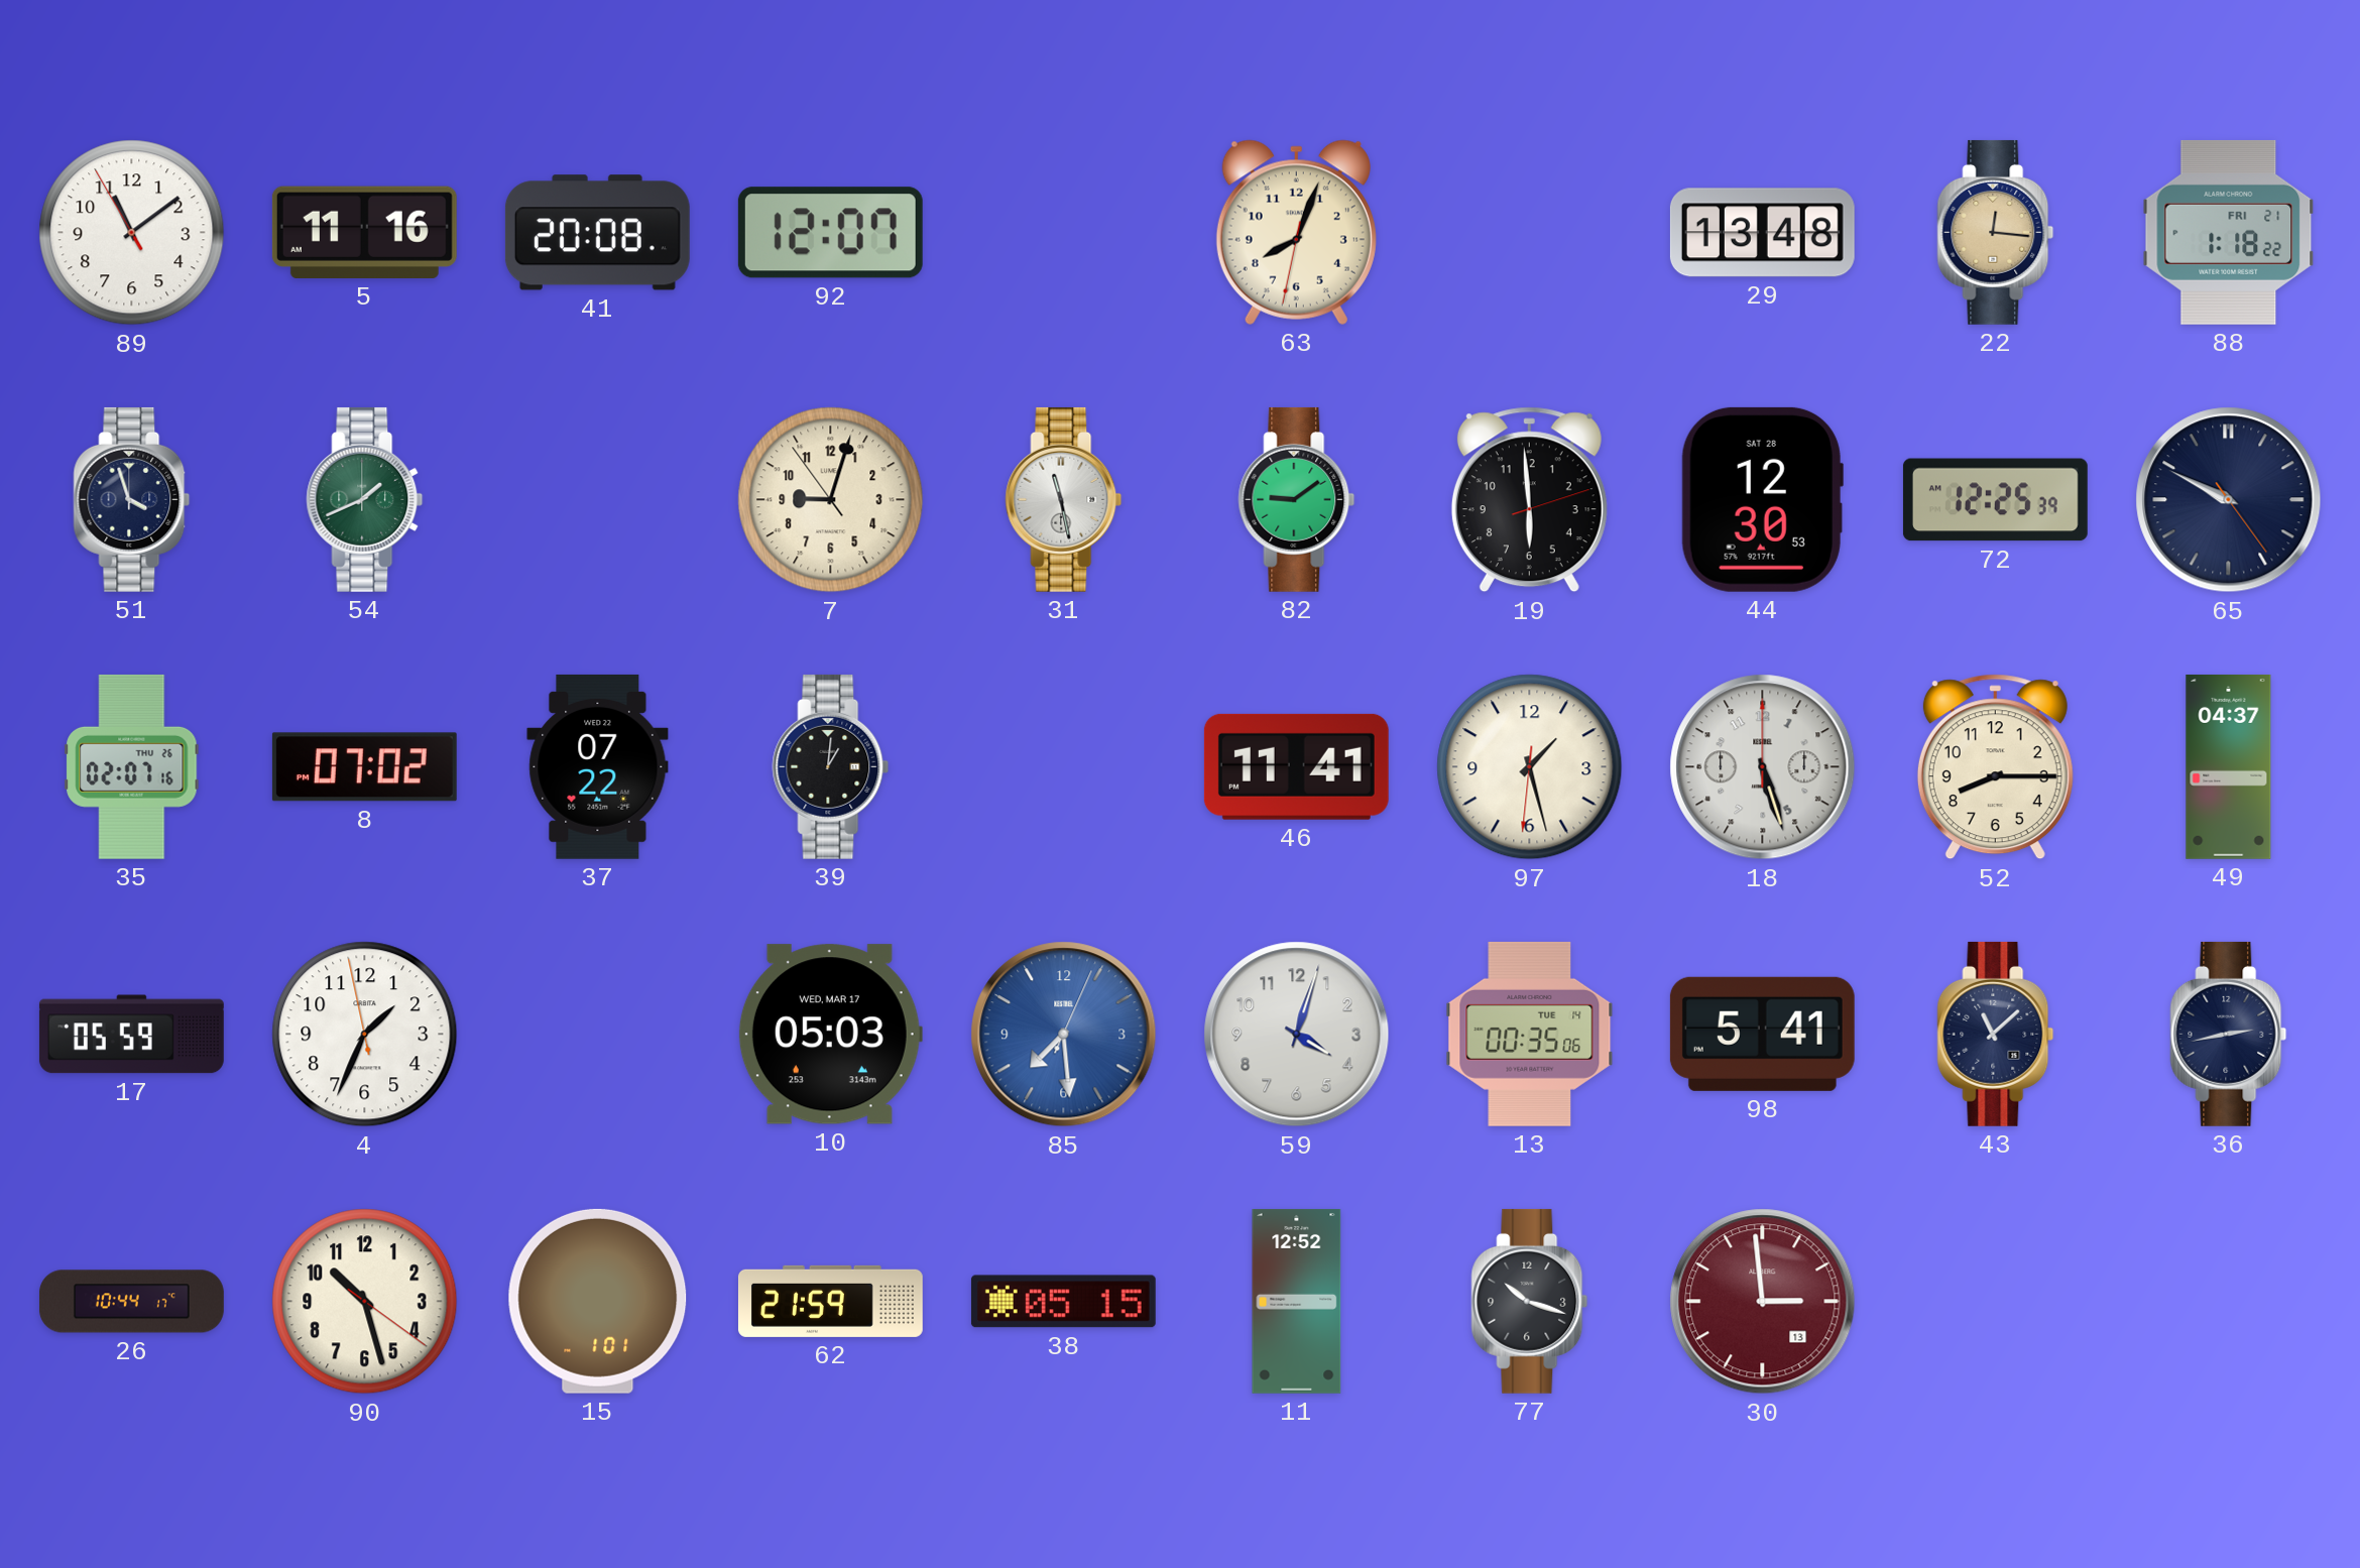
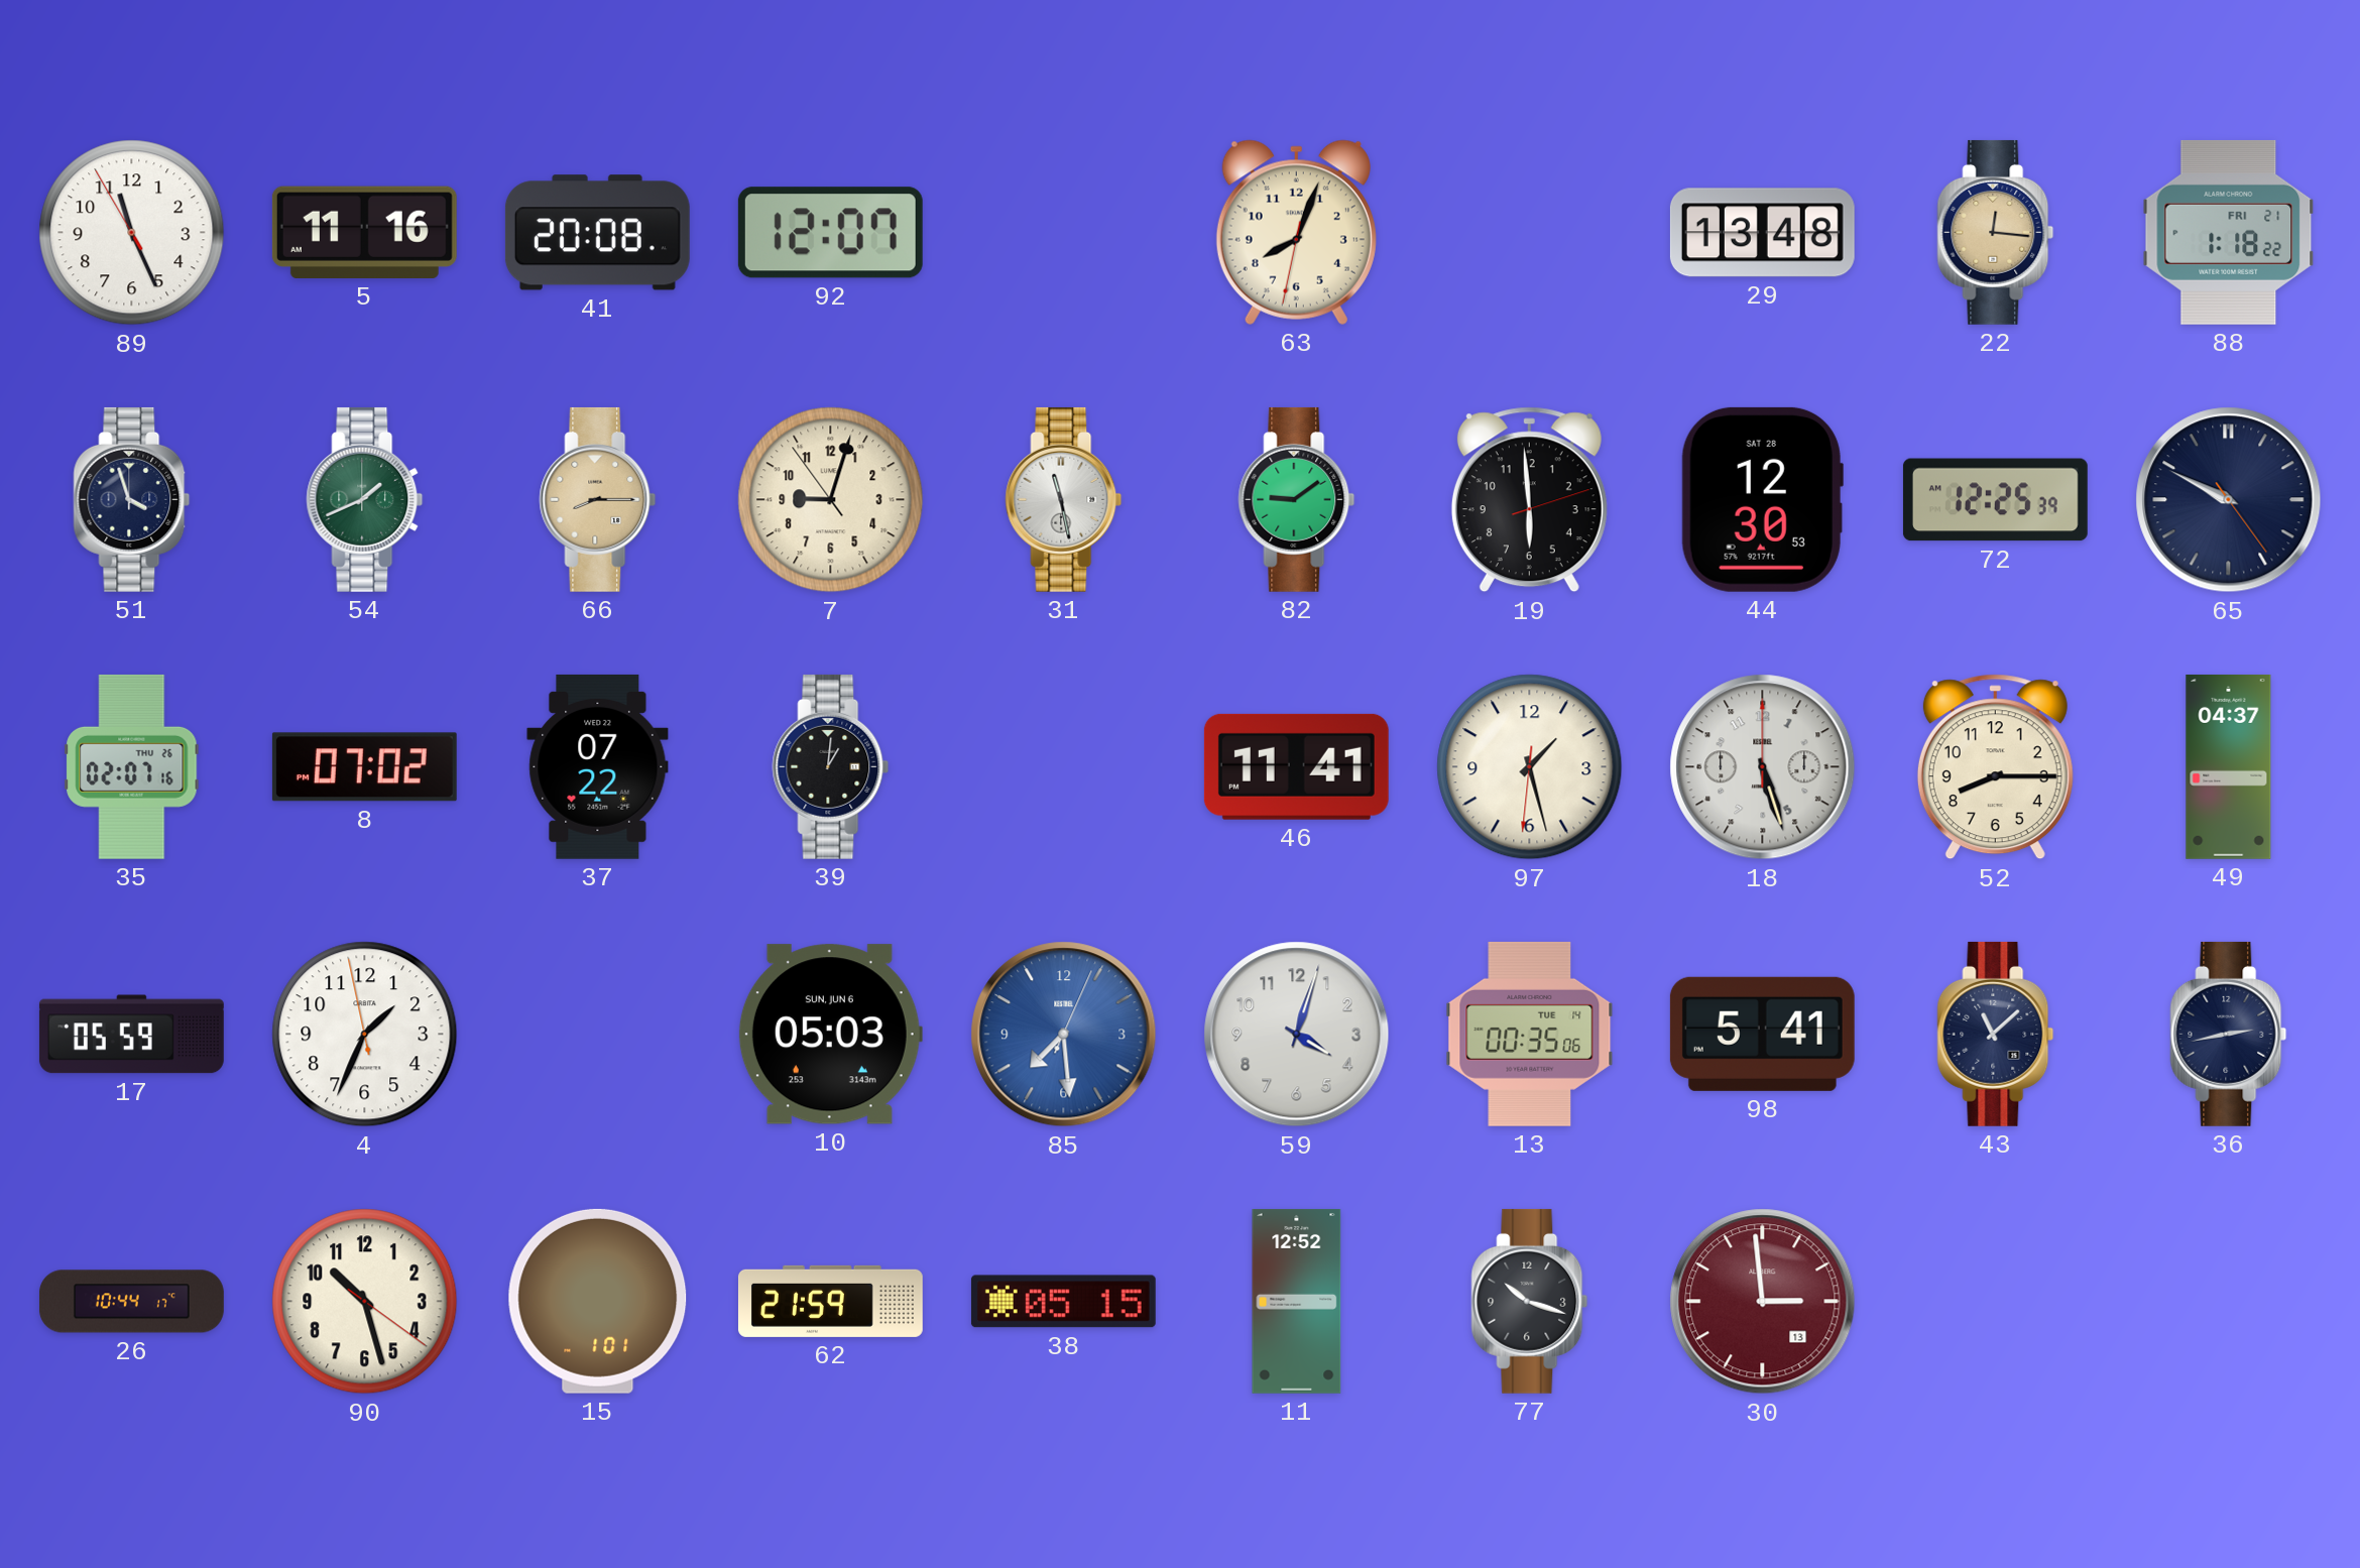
89: 11:08 -> 11:25 (132, 233)
66: none -> 8:15 (598, 499)
10 date: WED, MAR 17 -> SUN, JUN 6 (830, 1035)
